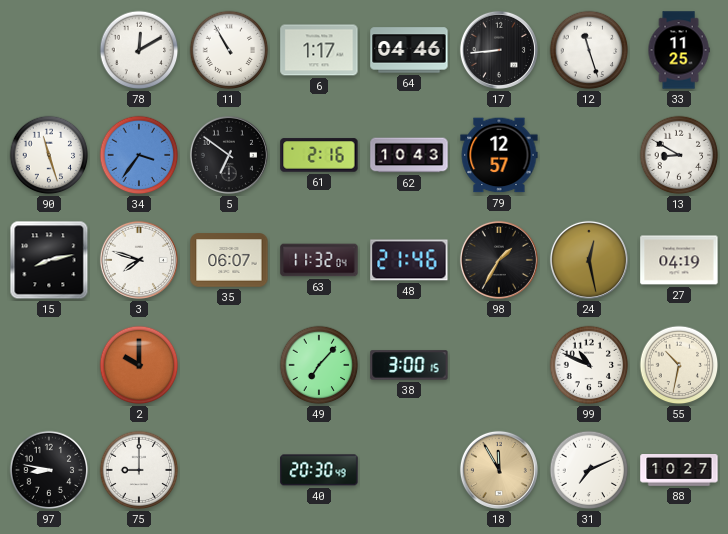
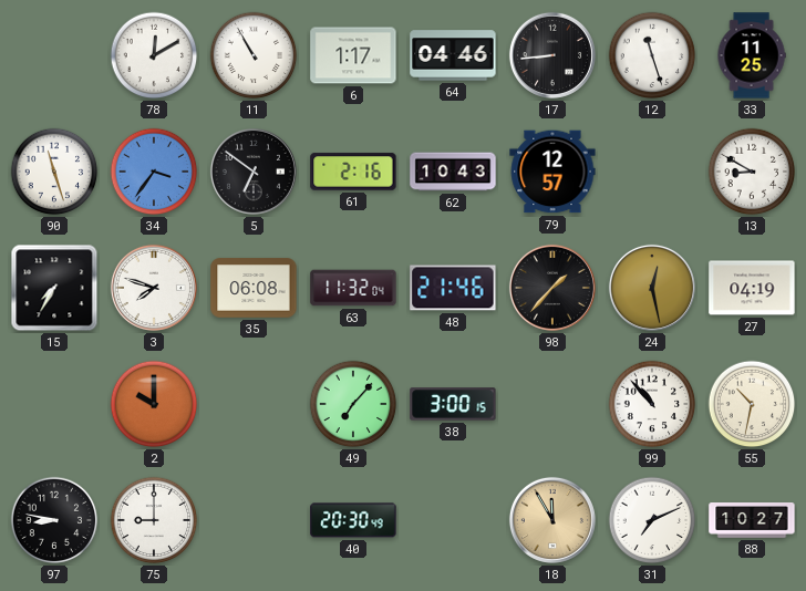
15: 8:13 -> 7:35 (54, 288)
35: 06:07 -> 06:08 (254, 288)
98: 1:35 -> 1:37 (552, 288)
99: 10:49 -> 10:53 (652, 404)
